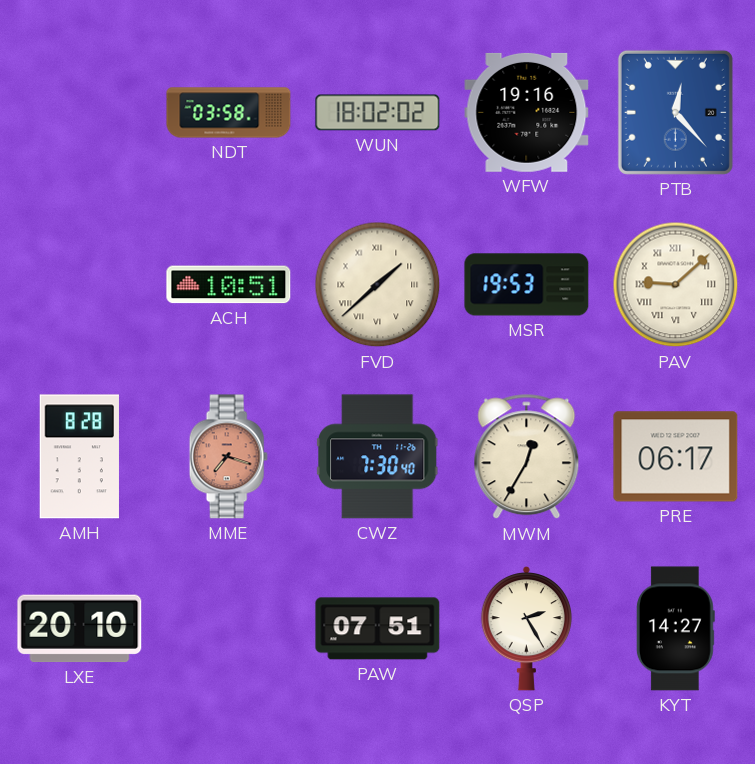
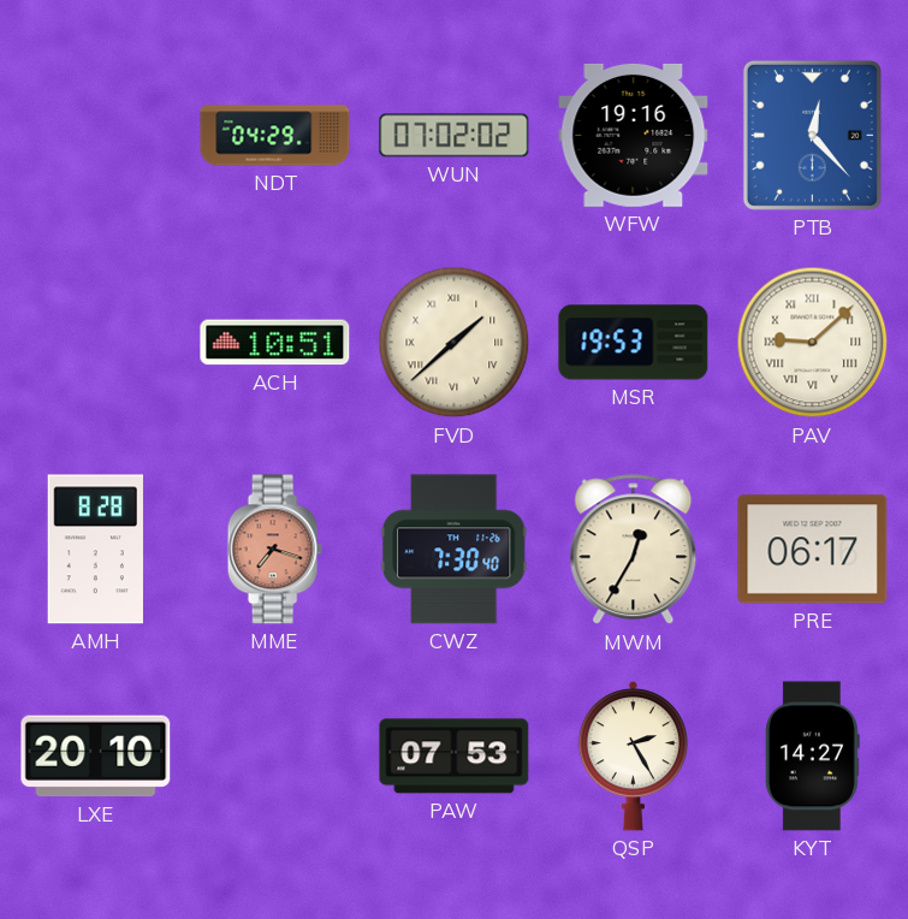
NDT: 03:58 -> 04:29 (275, 136)
WUN: 18:02 -> 07:02 (455, 136)
PAW: 07:51 -> 07:53 (455, 757)
